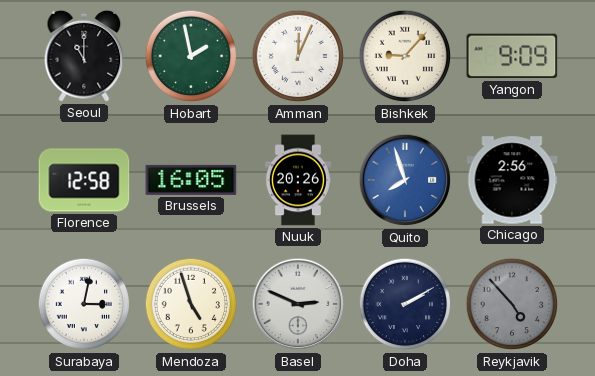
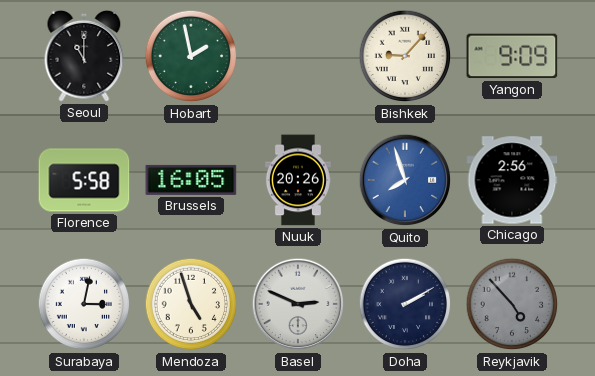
Amman: 12:04 -> none (298, 56)
Florence: 12:58 -> 5:58 (84, 180)
